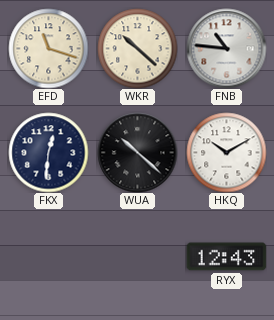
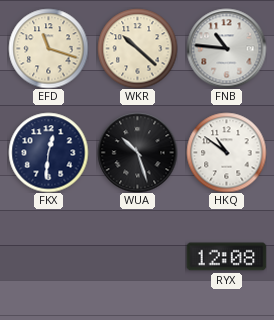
WUA: 10:22 -> 10:27 (137, 152)
HKQ: 10:10 -> 10:51 (226, 152)
RYX: 12:43 -> 12:08 (226, 257)
